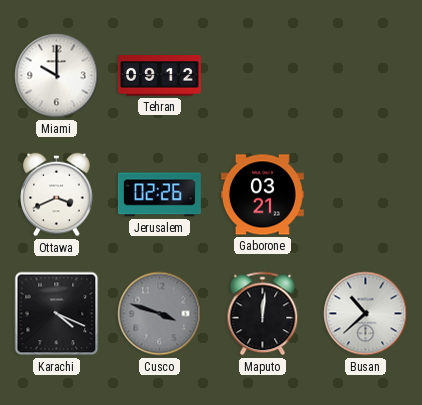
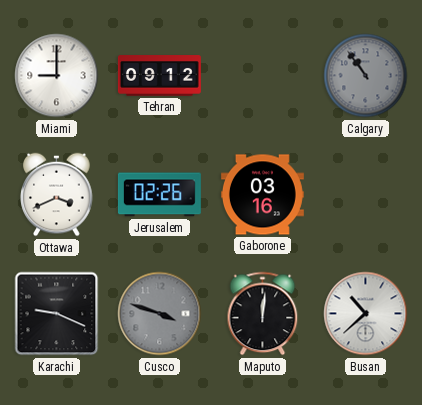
Miami: 10:00 -> 9:00 (57, 76)
Calgary: none -> 10:54 (366, 76)
Gaborone: 03:21 -> 03:16 (262, 195)
Karachi: 4:19 -> 9:19 (57, 314)
